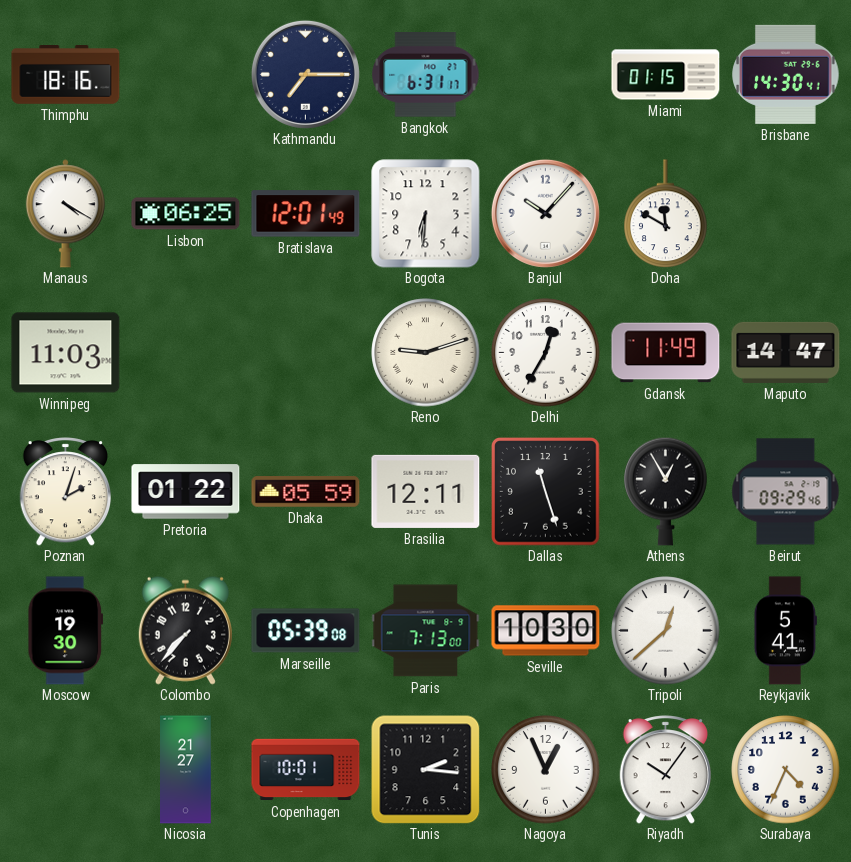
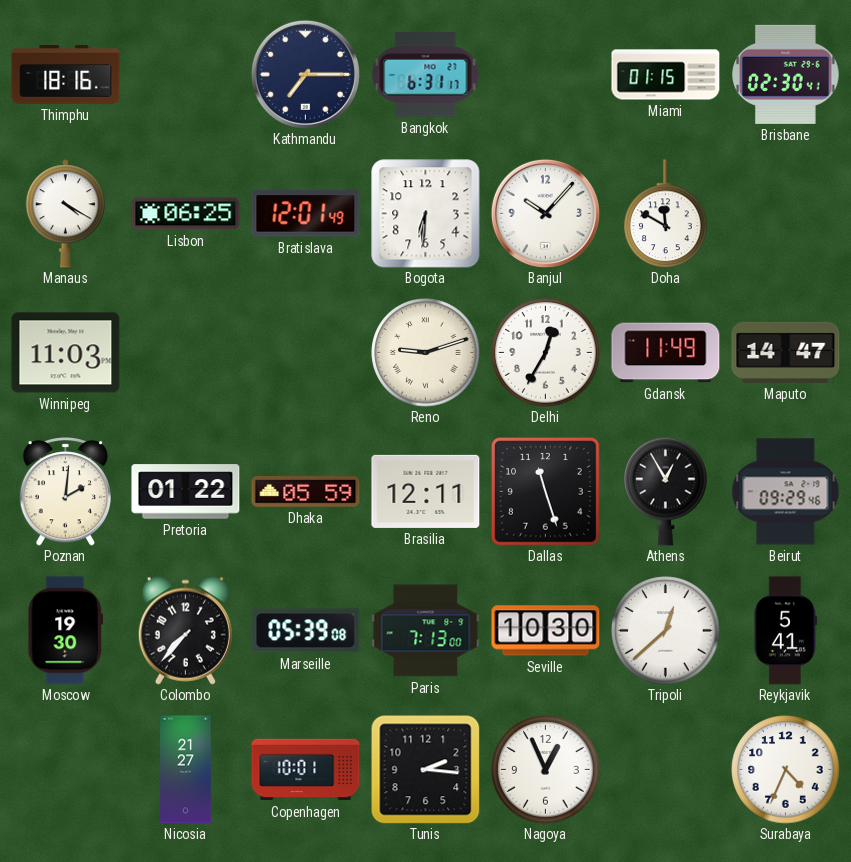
Brisbane: 14:30 -> 02:30 (786, 74)
Poznan: 2:03 -> 2:01 (65, 492)
Riyadh: 10:06 -> none (665, 770)
